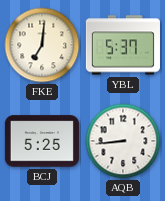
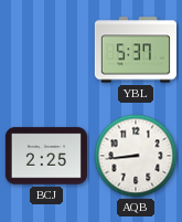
FKE: 7:01 -> none (42, 45)
BCJ: 5:25 -> 2:25 (46, 156)
